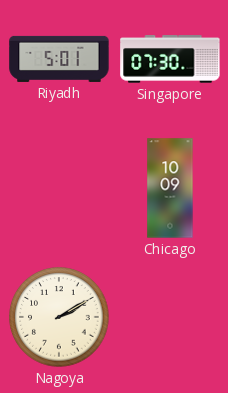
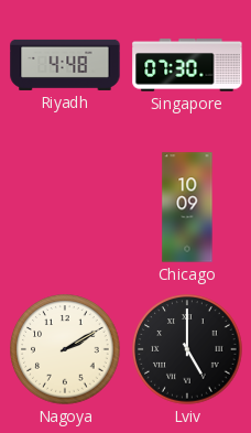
Riyadh: 5:01 -> 4:48 (65, 65)
Lviv: none -> 5:00 (187, 349)
